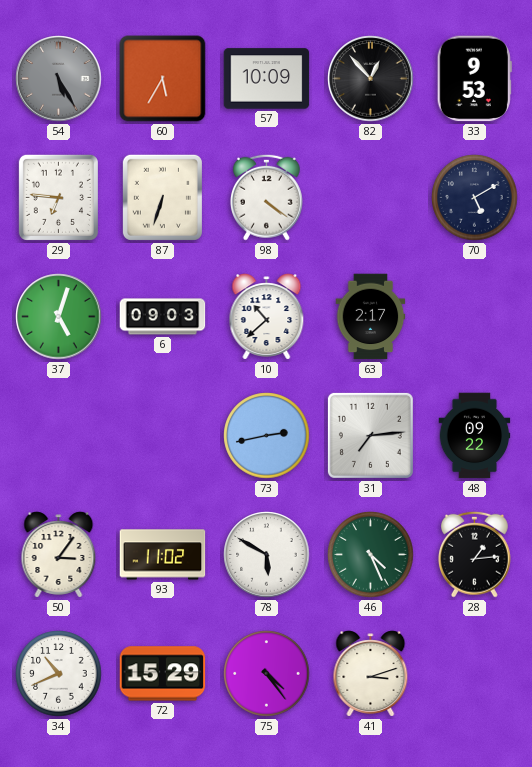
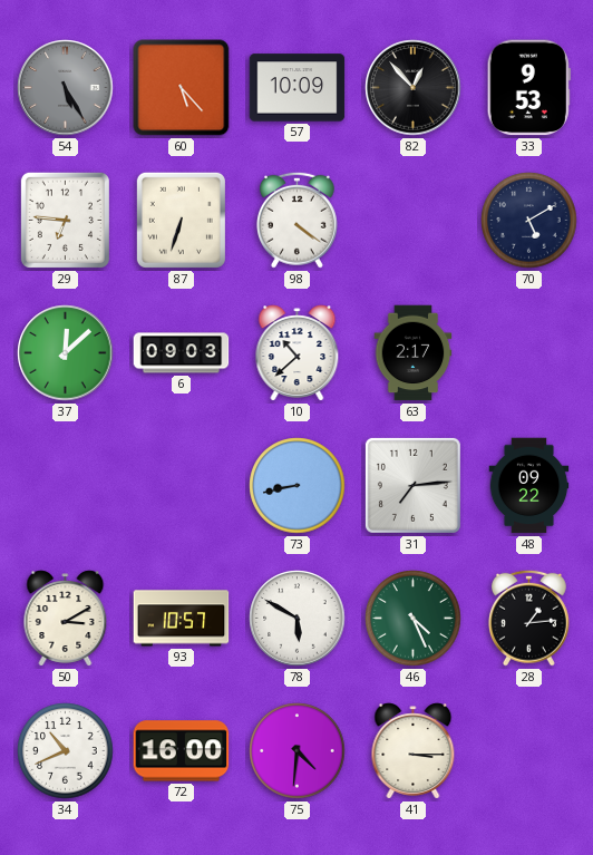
60: 5:35 -> 5:23 (182, 88)
37: 5:03 -> 12:08 (66, 353)
73: 2:43 -> 8:43 (298, 486)
50: 3:06 -> 3:10 (66, 619)
93: 11:02 -> 10:57 (182, 619)
72: 15:29 -> 16:00 (182, 751)
75: 4:24 -> 4:31 (298, 751)
41: 3:12 -> 3:15 (414, 751)
